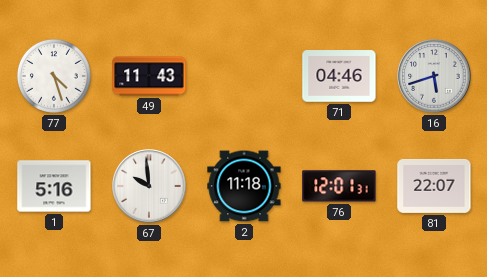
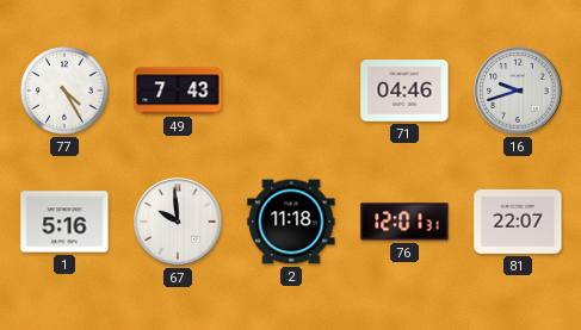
77: 4:27 -> 4:25 (64, 91)
49: 11:43 -> 7:43 (178, 91)
16: 5:42 -> 9:42 (518, 91)
